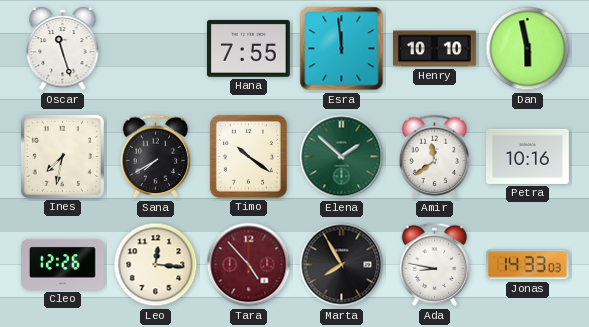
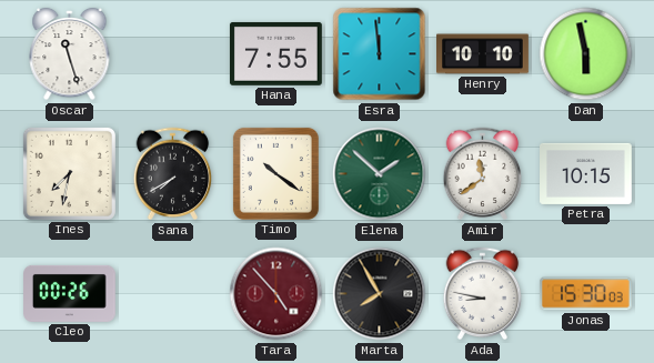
Petra: 10:16 -> 10:15 (586, 173)
Cleo: 12:26 -> 00:26 (70, 293)
Leo: 12:16 -> none (156, 265)
Jonas: 14:33 -> 15:30 (585, 294)
